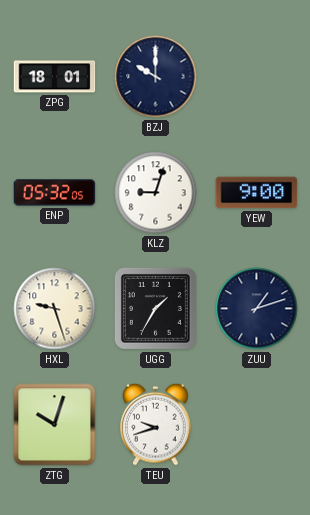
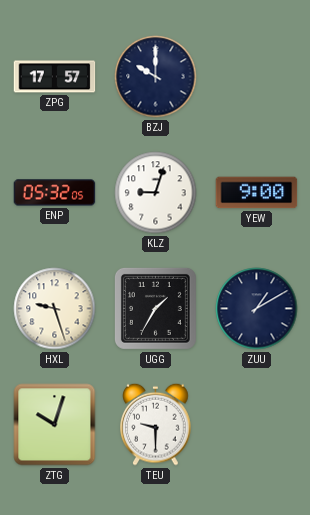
ZPG: 18:01 -> 17:57 (55, 77)
ZUU: 1:12 -> 1:10 (257, 309)
TEU: 9:42 -> 9:30 (156, 424)
